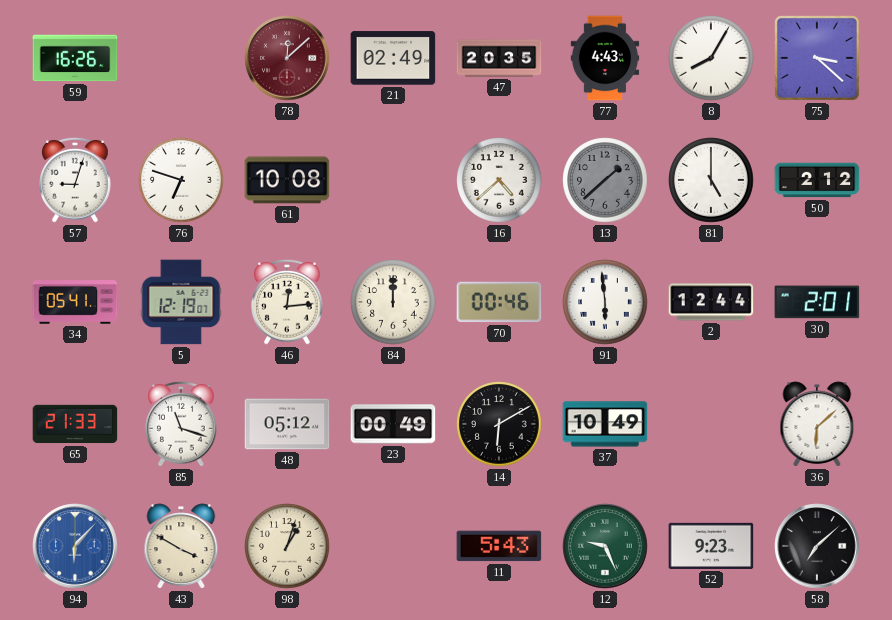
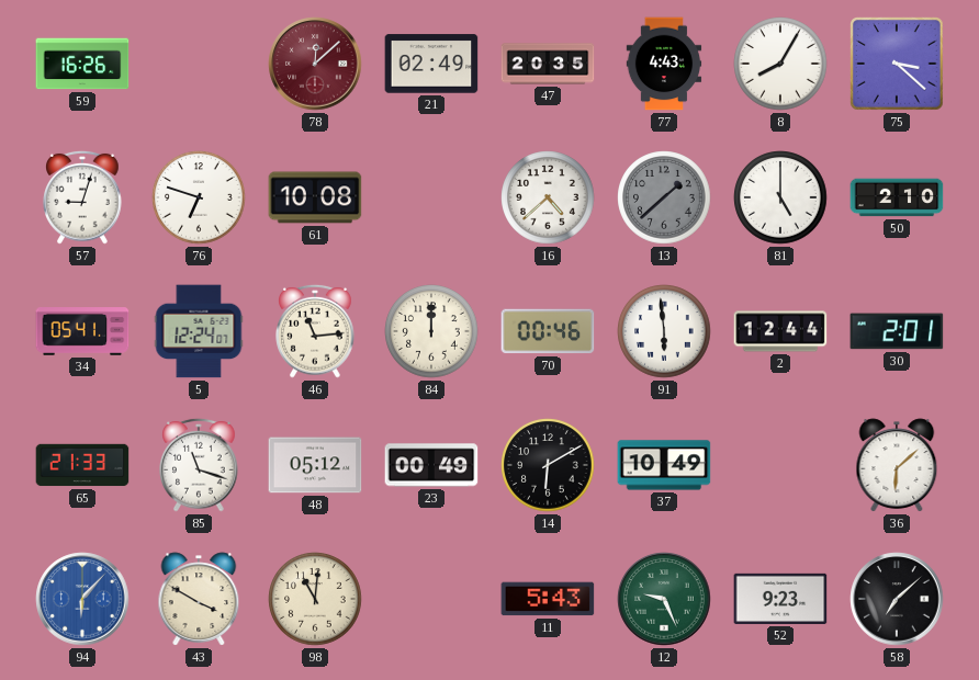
50: 2:12 -> 2:10 (897, 197)
5: 12:19 -> 12:24 (199, 331)
46: 12:14 -> 11:14 (315, 331)
98: 1:03 -> 11:01 (315, 599)
